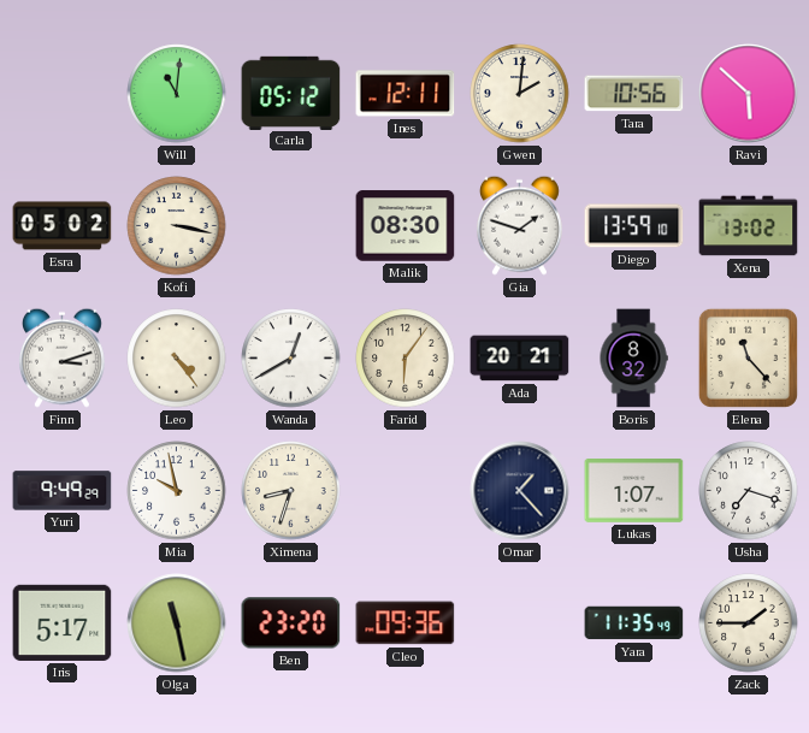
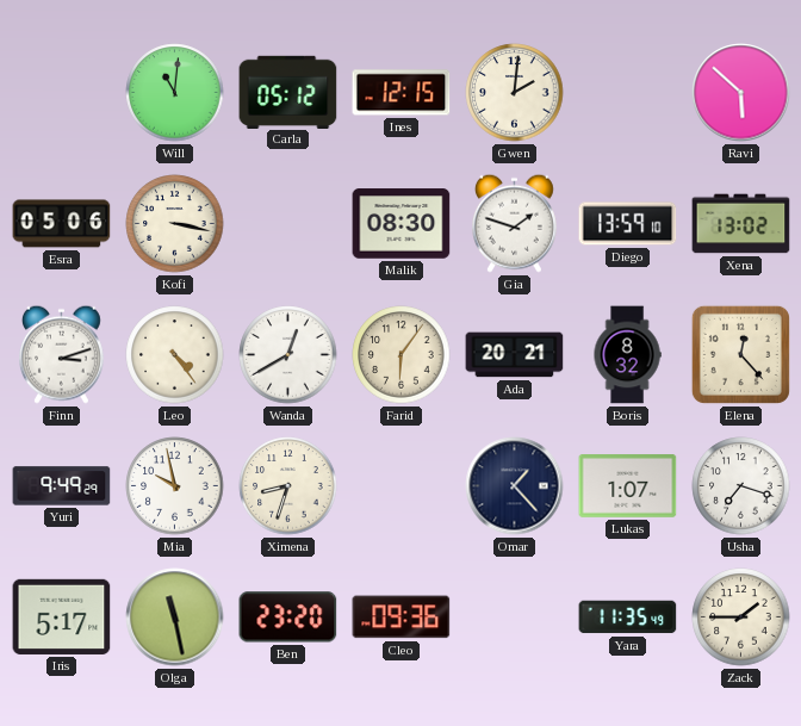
Ines: 12:11 -> 12:15 (402, 93)
Tara: 10:56 -> none (634, 94)
Esra: 05:02 -> 05:06 (62, 224)
Elena: 11:23 -> 12:23 (740, 354)
